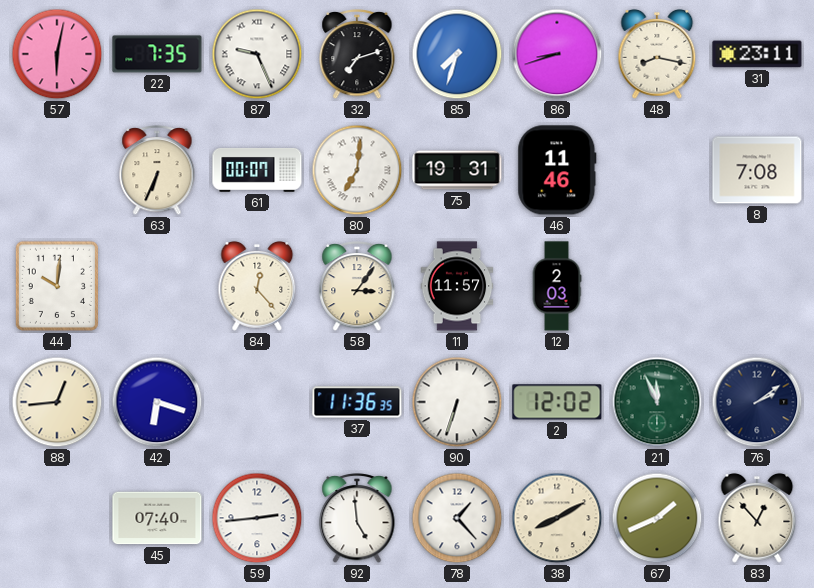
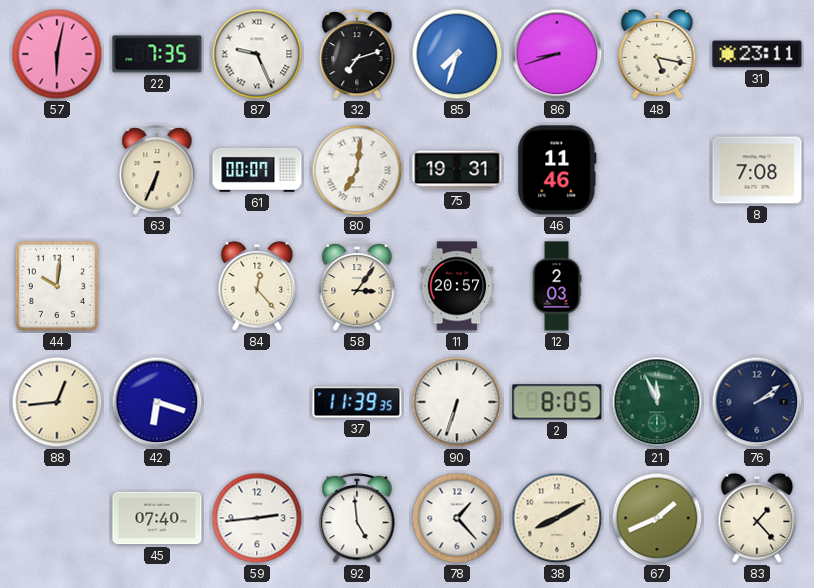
48: 8:17 -> 5:17 (657, 55)
11: 11:57 -> 20:57 (457, 286)
37: 11:36 -> 11:39 (357, 402)
2: 12:02 -> 8:05 (557, 402)
83: 12:53 -> 1:23 (757, 519)
